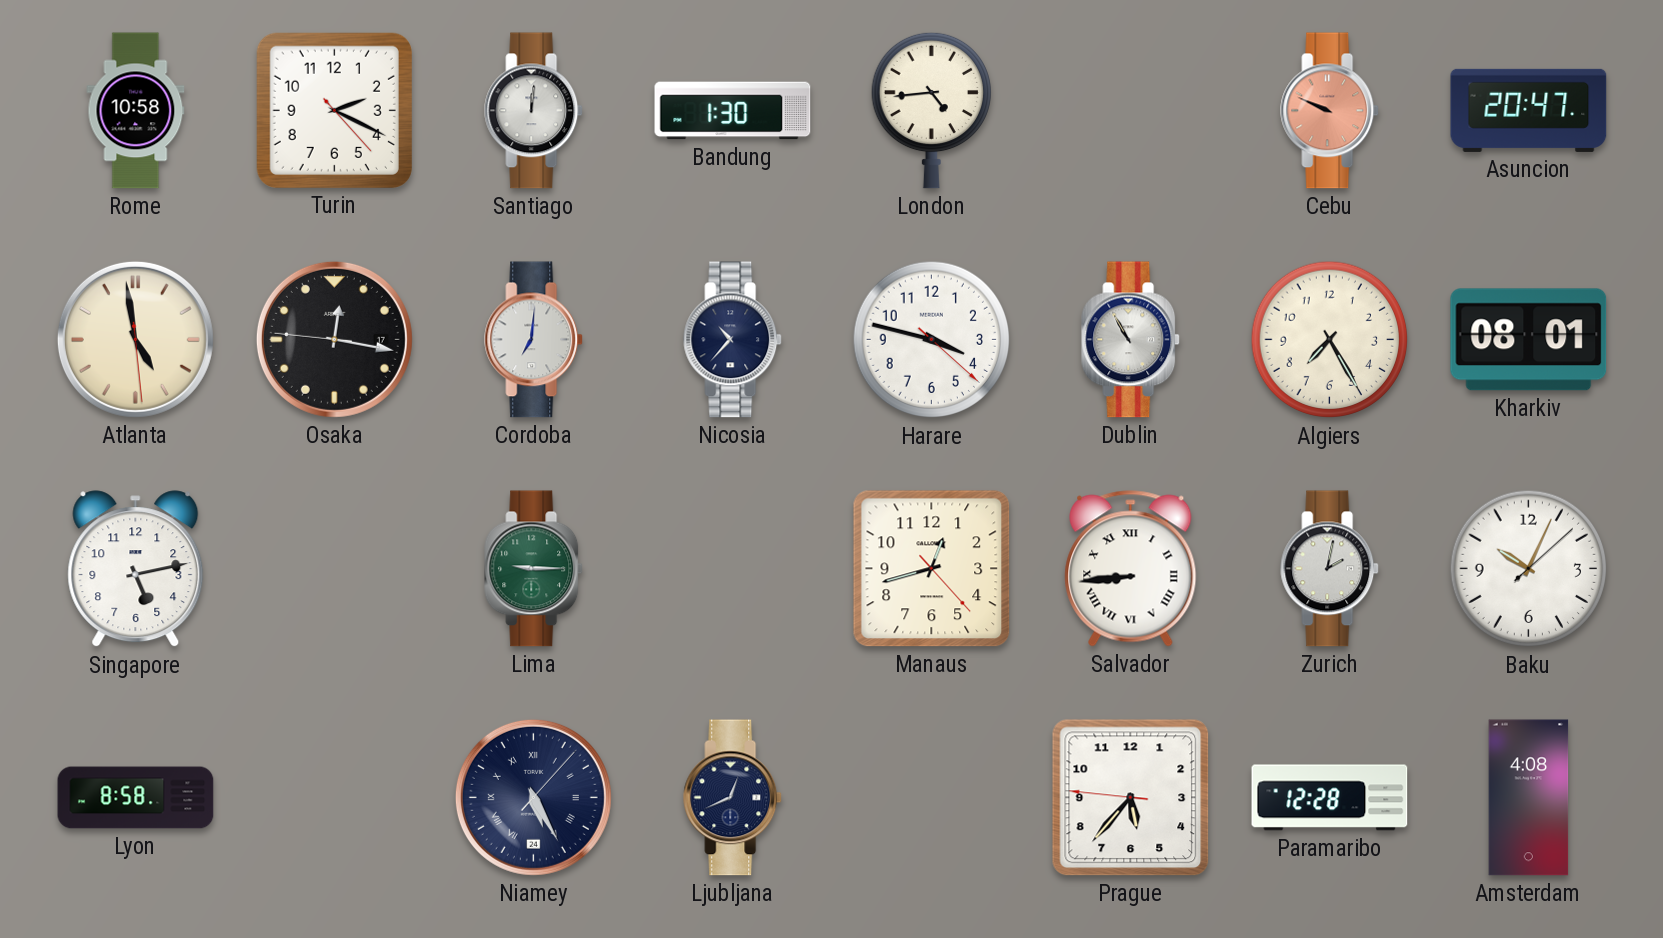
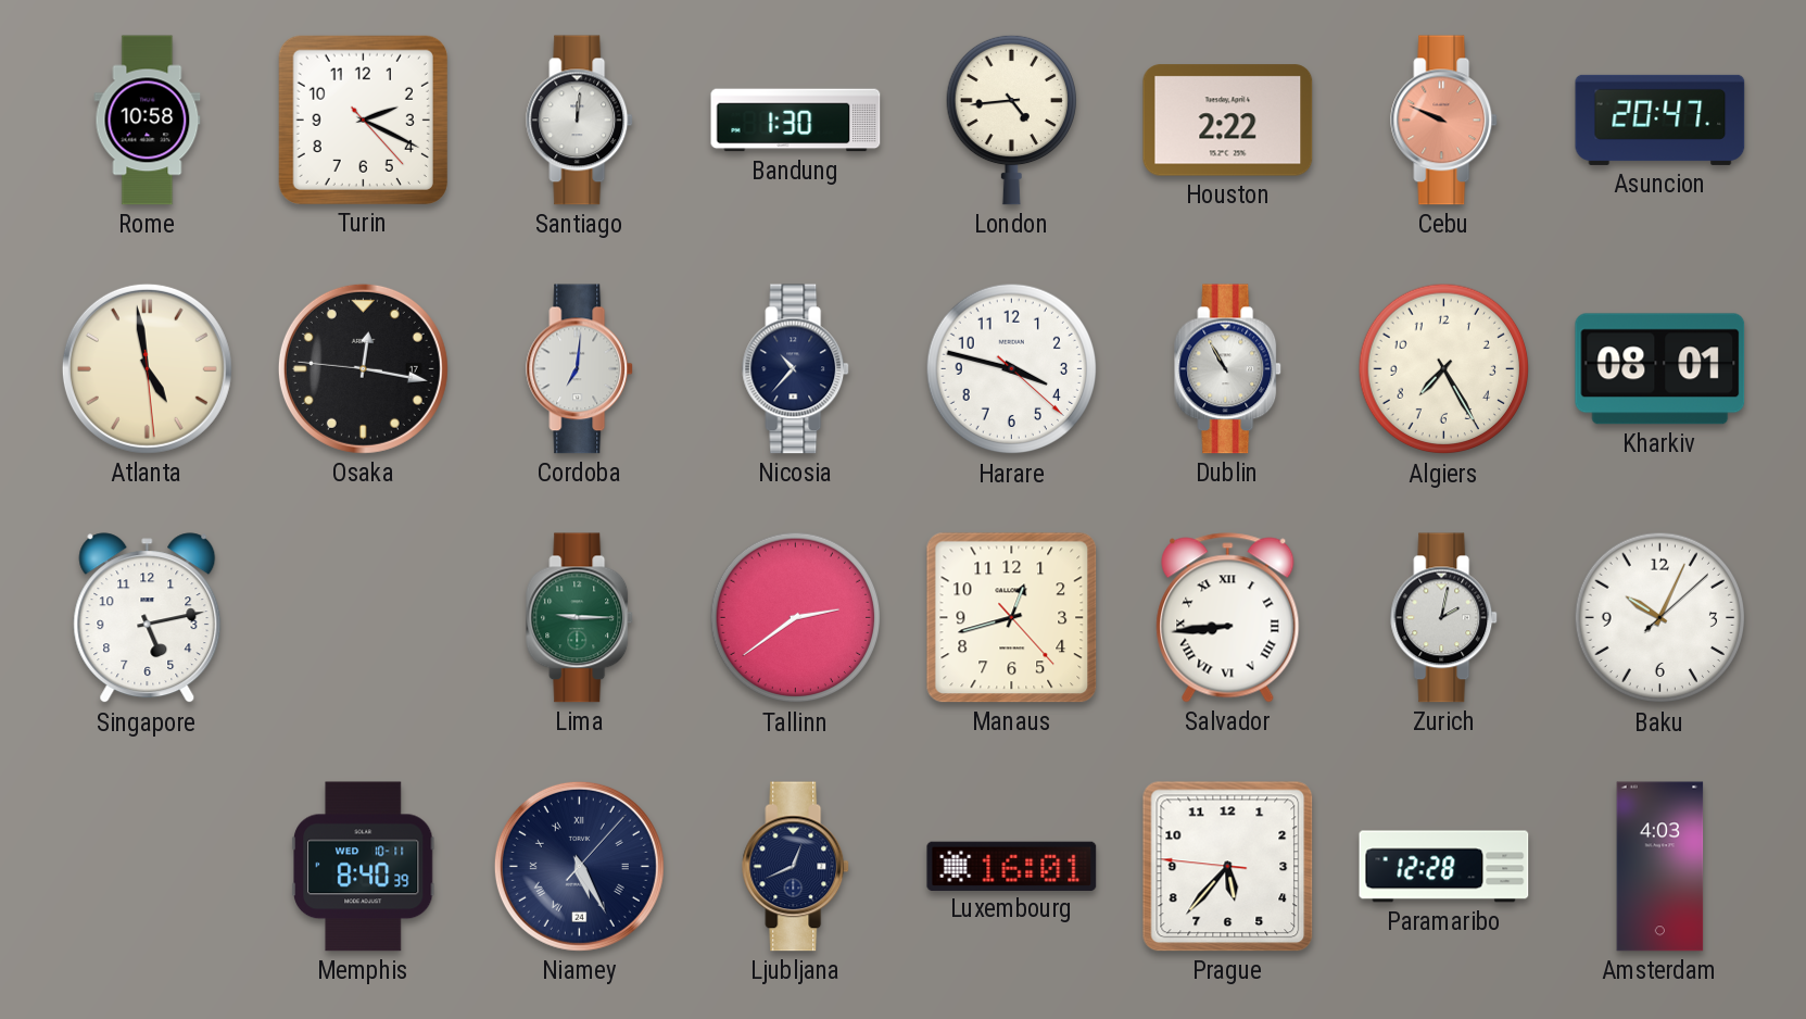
Houston: none -> 2:22 (1228, 121)
Tallinn: none -> 2:39 (796, 618)
Lyon: 8:58 -> none (136, 798)
Memphis: none -> 8:40 (364, 867)
Luxembourg: none -> 16:01 (1012, 866)
Amsterdam: 4:08 -> 4:03 (1660, 867)
